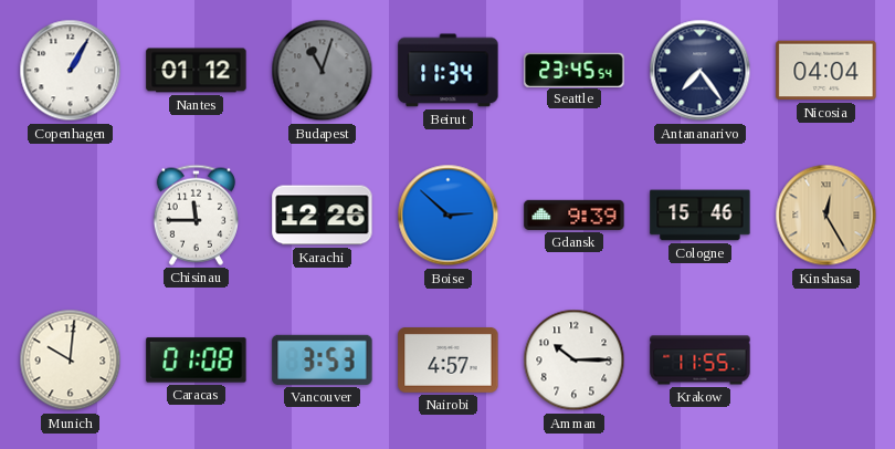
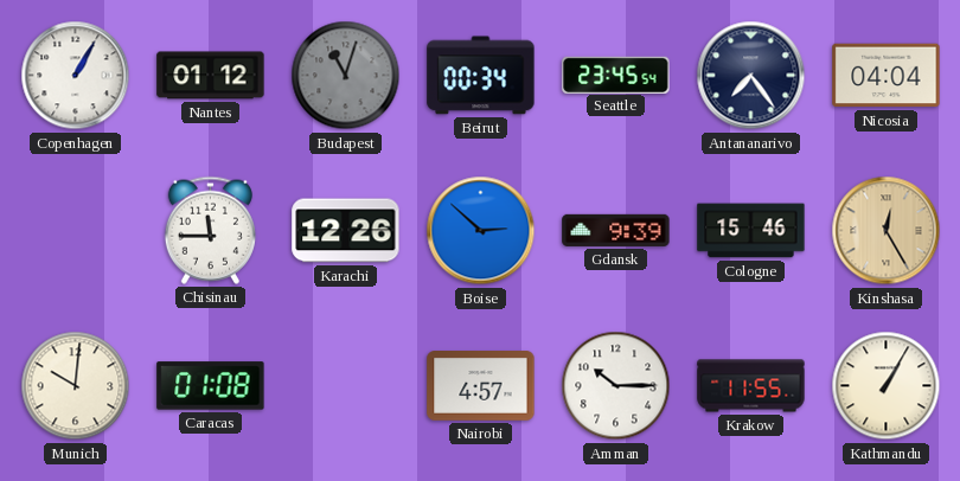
Beirut: 11:34 -> 00:34 (481, 76)
Vancouver: 3:53 -> none (323, 359)
Kathmandu: none -> 1:05 (887, 386)
